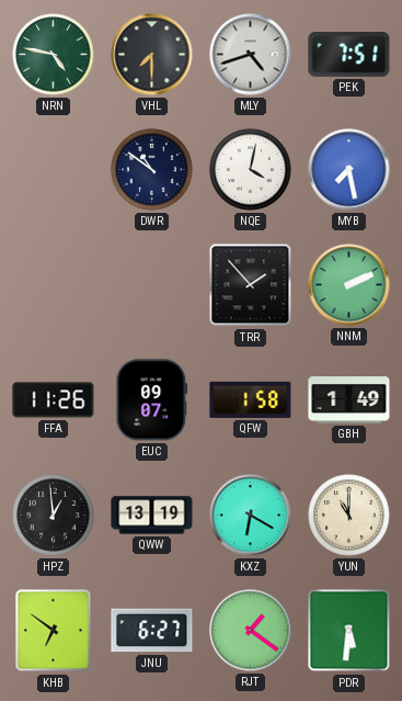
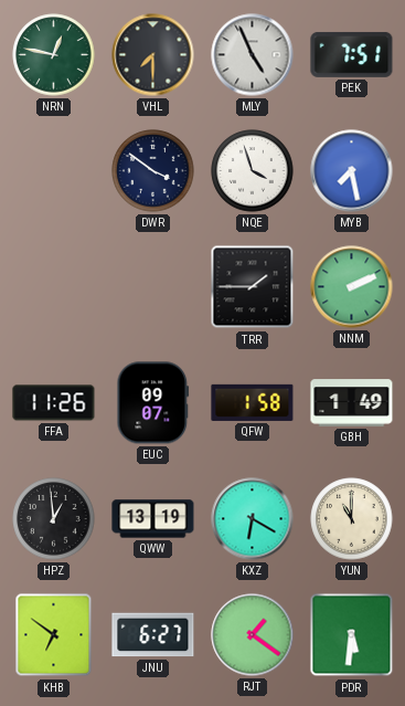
NRN: 4:47 -> 12:47 (54, 55)
MLY: 4:42 -> 4:56 (253, 55)
DWR: 10:51 -> 3:51 (153, 171)
NQE: 4:02 -> 3:57 (253, 171)
TRR: 1:53 -> 1:45 (253, 287)
